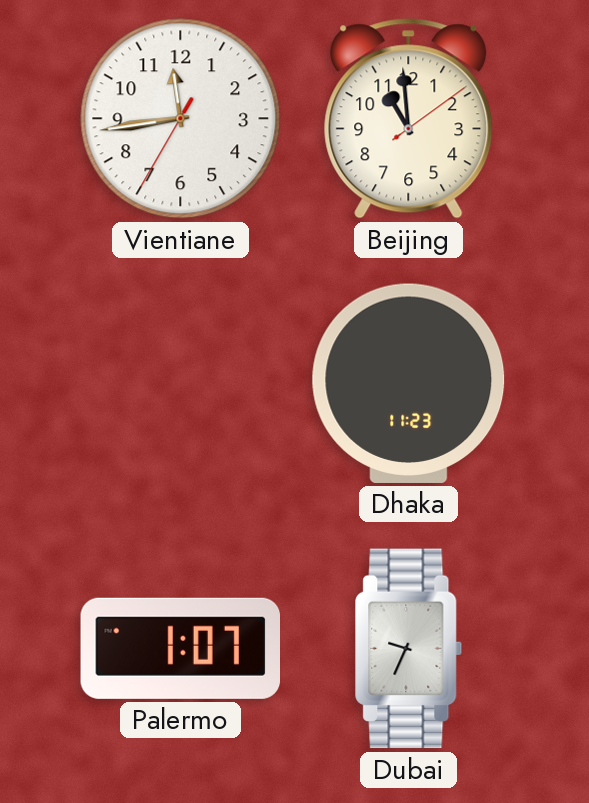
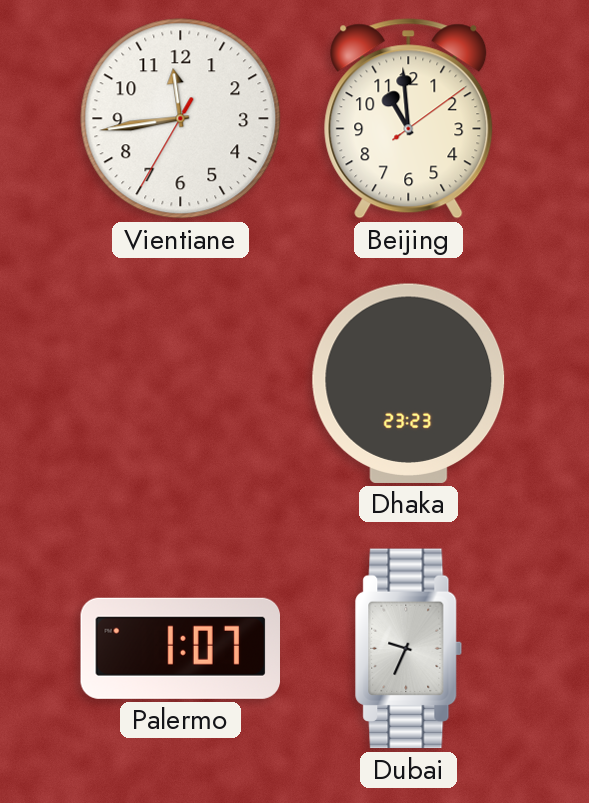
Dhaka: 11:23 -> 23:23 (409, 383)
